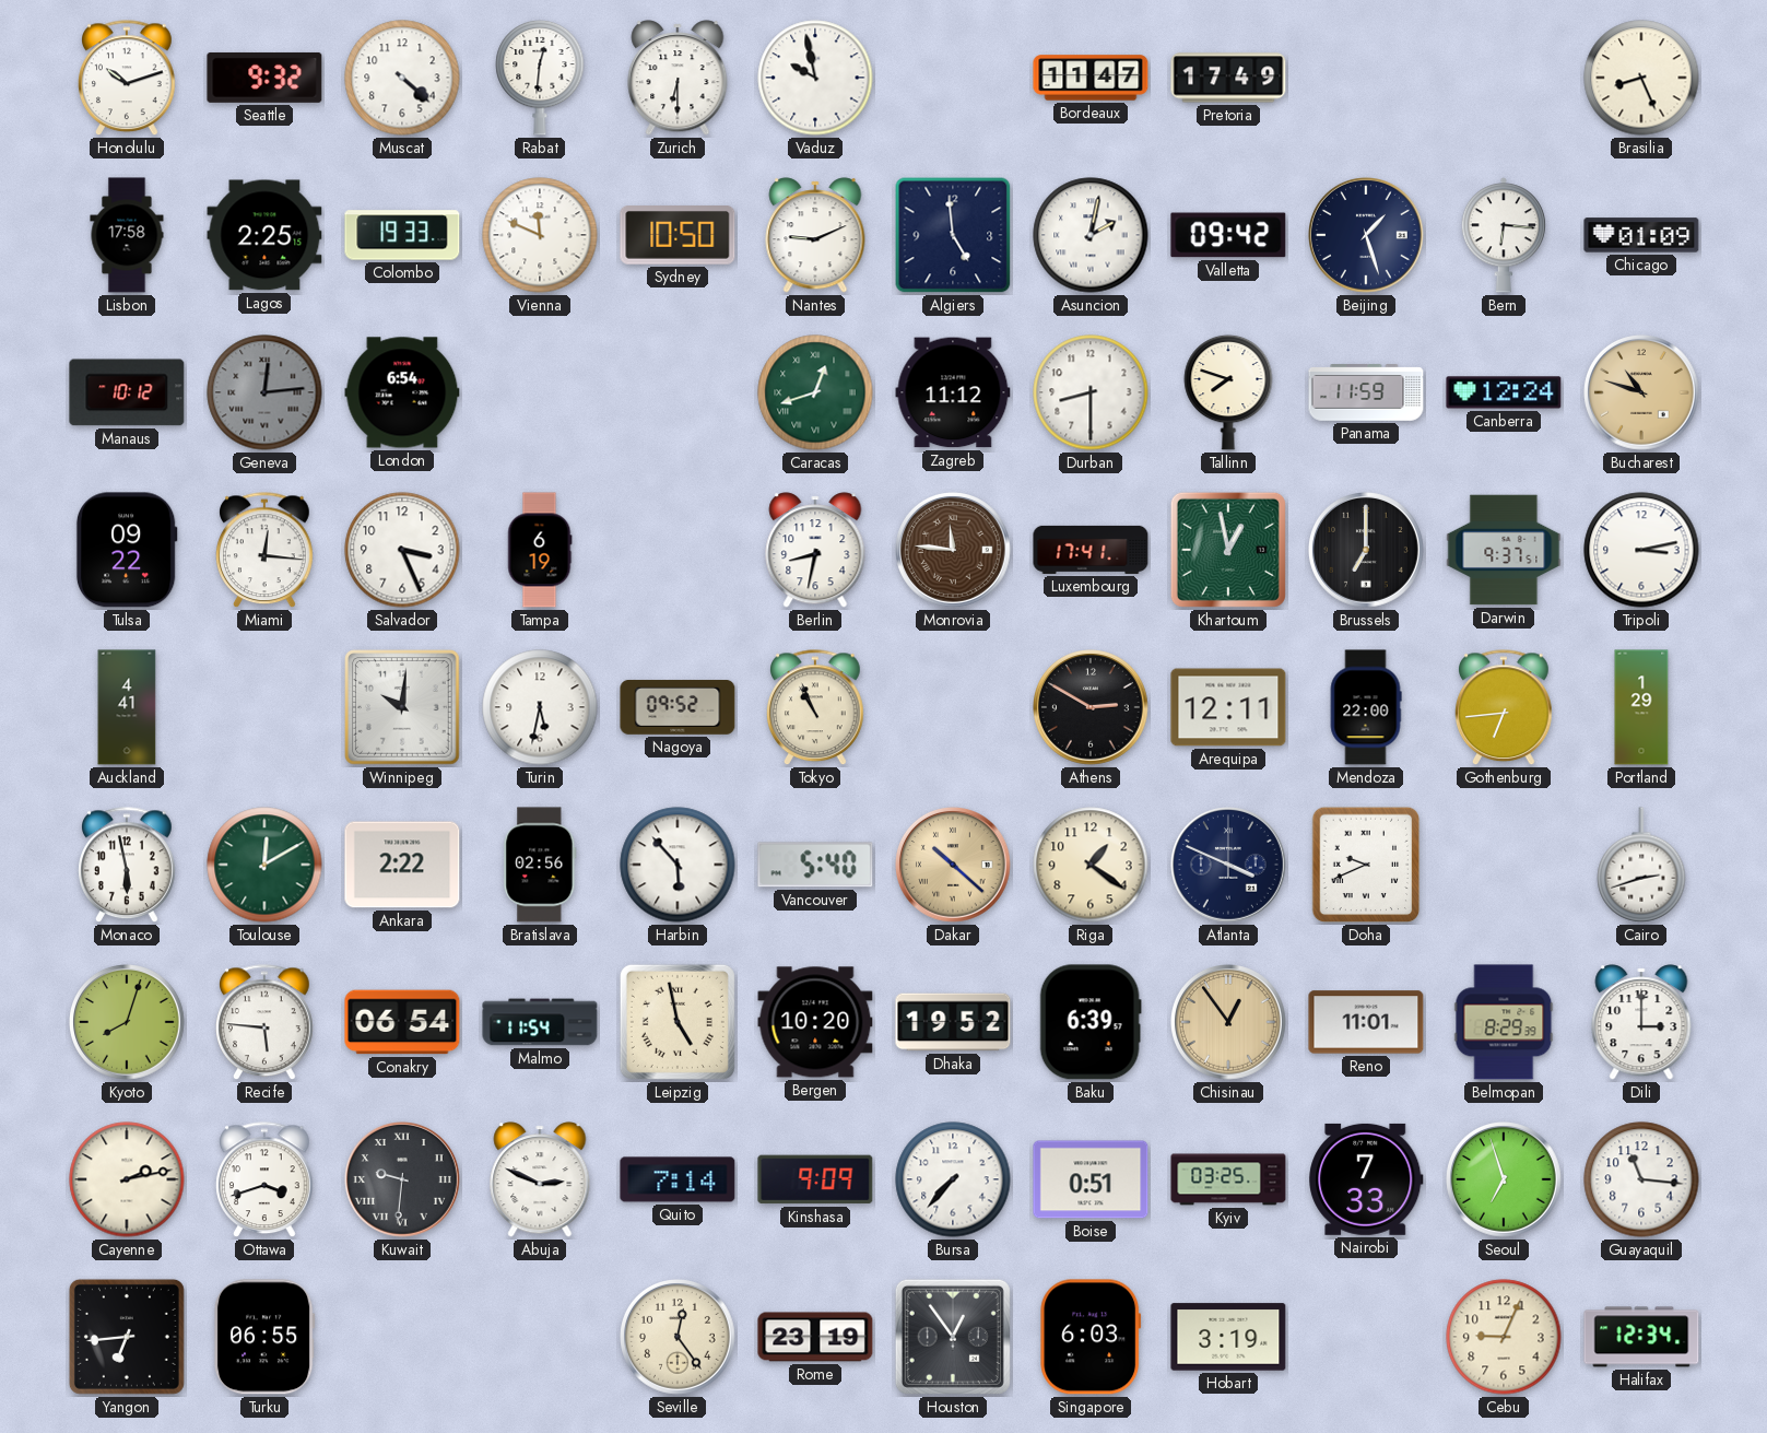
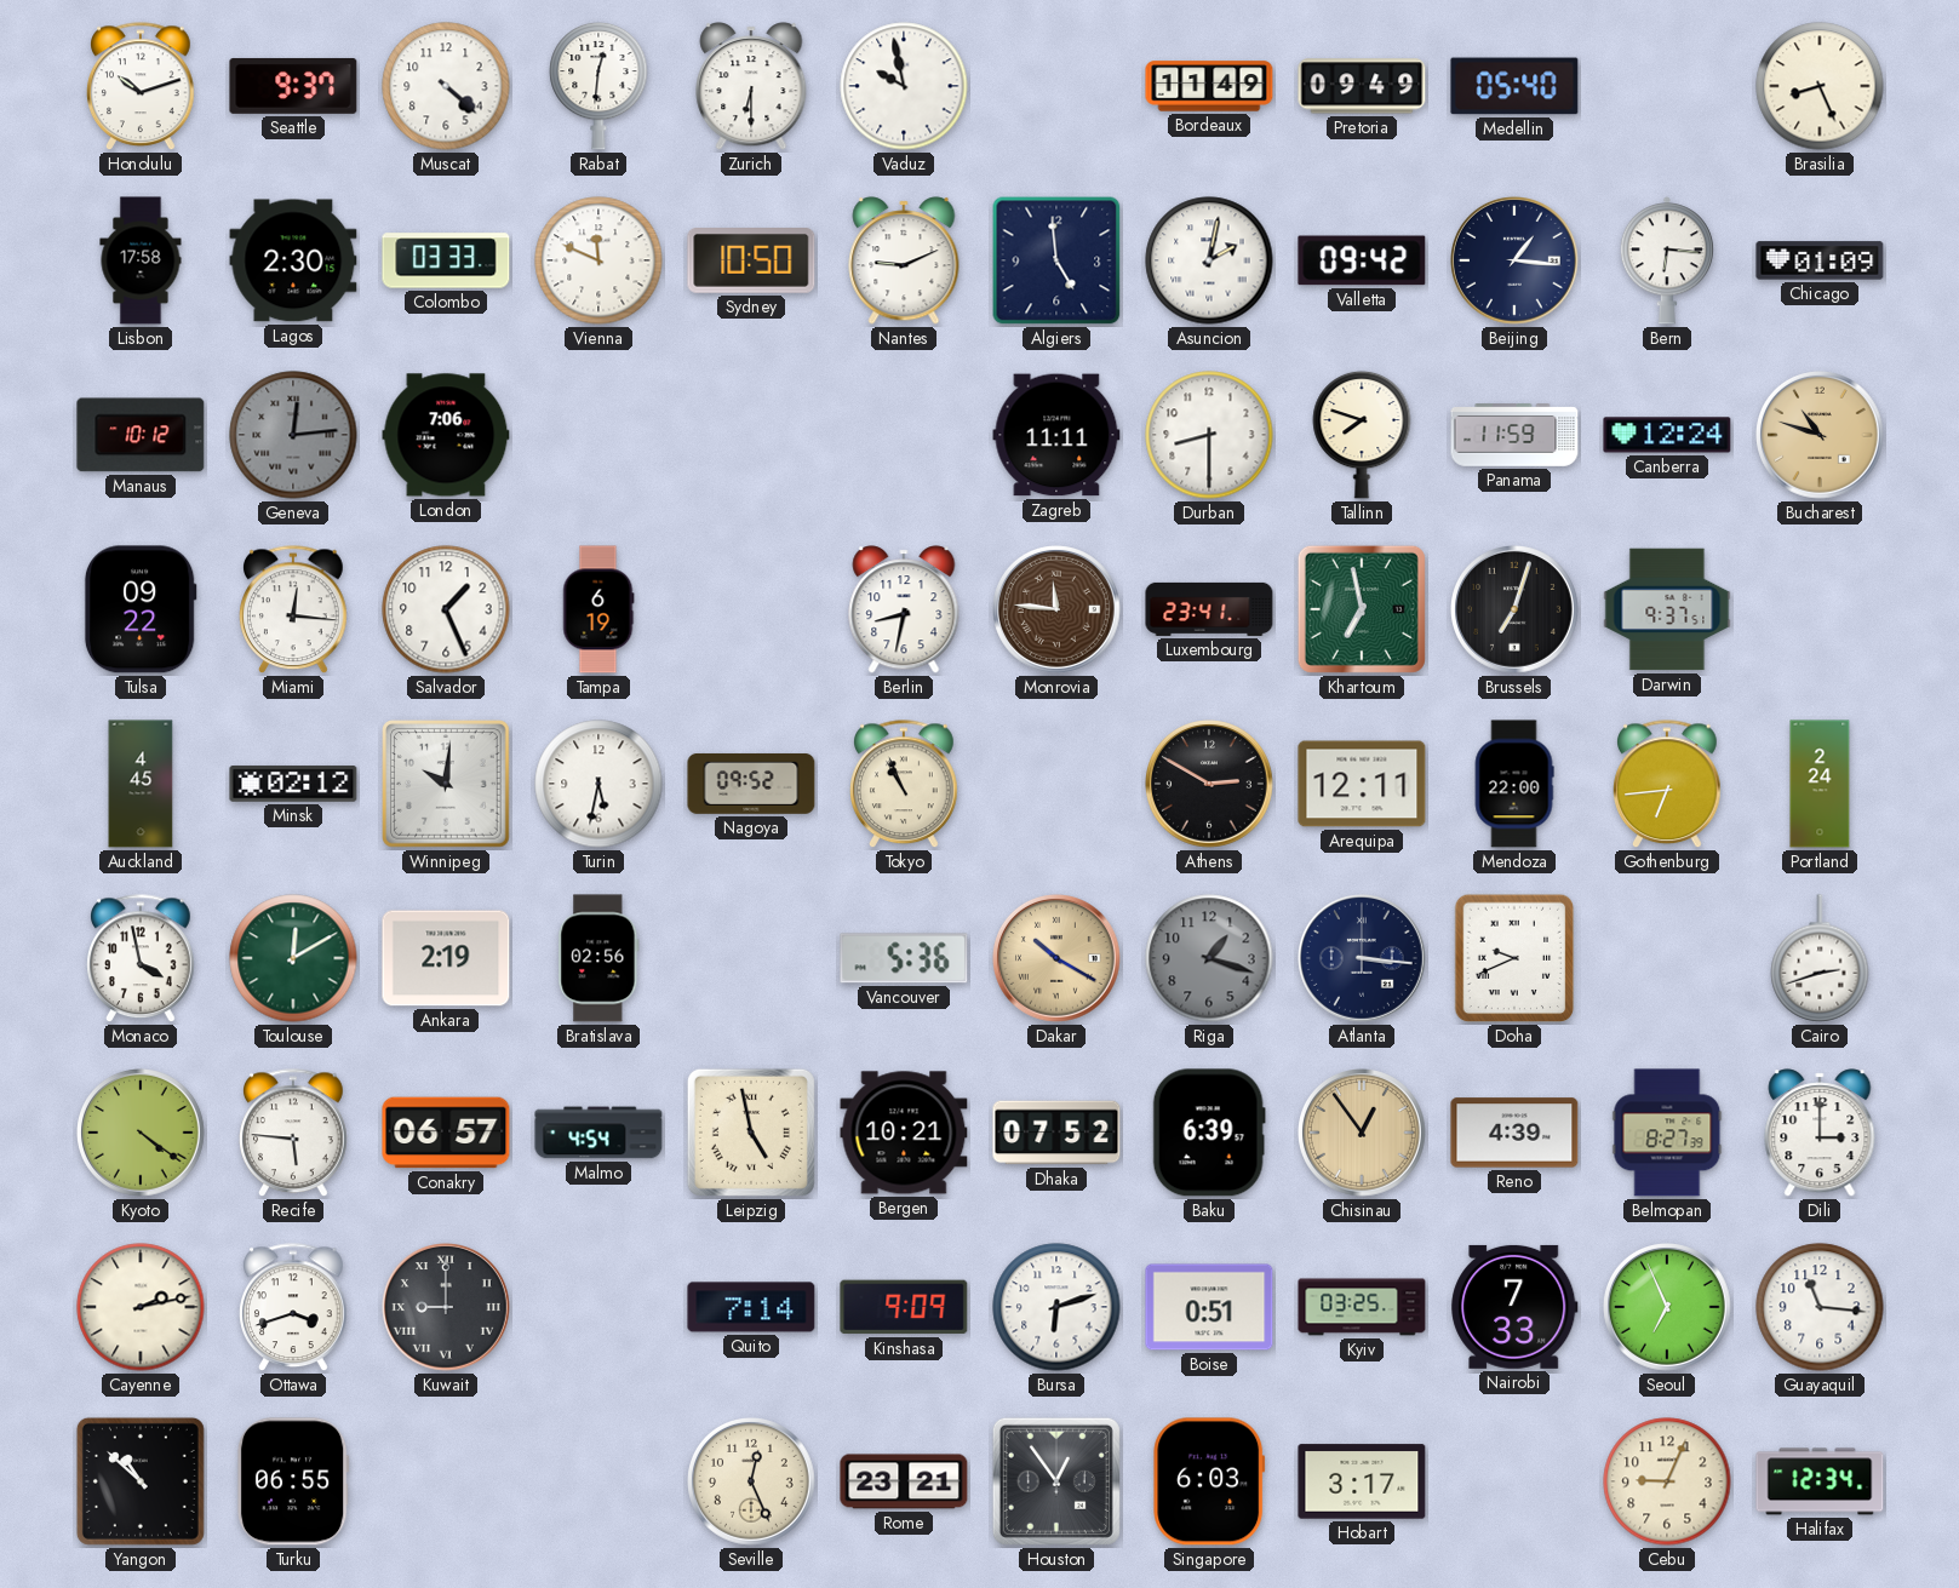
Seattle: 9:32 -> 9:37 (293, 86)
Bordeaux: 11:47 -> 11:49 (1209, 86)
Pretoria: 17:49 -> 09:49 (1362, 86)
Medellin: none -> 05:40 (1514, 86)
Lagos: 2:25 -> 2:30 (293, 260)
Colombo: 19:33 -> 03:33 (446, 260)
Beijing: 1:27 -> 1:16 (1516, 262)
London: 6:54 -> 7:06 (446, 435)
Caracas: 12:42 -> none (815, 392)
Zagreb: 11:12 -> 11:11 (1056, 435)
Salvador: 3:26 -> 1:26 (446, 609)
Luxembourg: 17:41 -> 23:41 (1209, 609)
Khartoum: 12:58 -> 6:58 (1362, 609)
Brussels: 7:00 -> 7:03 (1516, 610)
Tripoli: 3:13 -> none (1641, 550)
Auckland: 4:41 -> 4:45 (141, 784)
Minsk: none -> 02:12 (293, 784)
Portland: 1:29 -> 2:24 (1820, 784)
Monaco: 5:58 -> 3:58 (142, 959)
Ankara: 2:22 -> 2:19 (446, 958)
Harbin: 5:53 -> none (678, 865)
Vancouver: 5:40 -> 5:36 (904, 958)
Dakar: 10:22 -> 10:20 (1058, 959)
Riga: 1:21 -> 1:18 (1209, 958)
Riga dial: cream -> grey (1209, 958)
Atlanta: 3:49 -> 3:16 (1363, 959)
Kyoto: 8:03 -> 4:21 (142, 1134)
Conakry: 06:54 -> 06:57 (446, 1133)
Malmo: 11:54 -> 4:54 (598, 1133)
Bergen: 10:20 -> 10:21 (904, 1133)
Dhaka: 19:52 -> 07:52 (1056, 1133)
Reno: 11:01 -> 4:39 (1514, 1133)
Belmopan: 8:29 -> 8:27 (1667, 1133)
Kuwait: 9:31 -> 9:00 (447, 1308)
Abuja: 2:49 -> none (540, 1179)
Bursa: 7:37 -> 6:12 (1056, 1307)
Seoul: 6:57 -> 6:56 (1668, 1308)
Yangon: 6:44 -> 10:52 (141, 1481)
Seville: 12:24 -> 12:26 (752, 1483)
Rome: 23:19 -> 23:21 (904, 1481)
Hobart: 3:19 -> 3:17 (1362, 1481)
